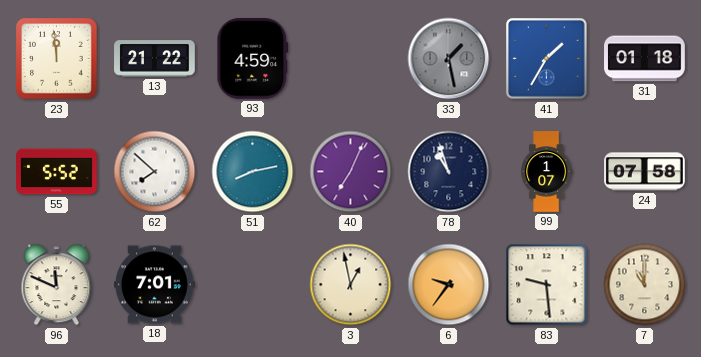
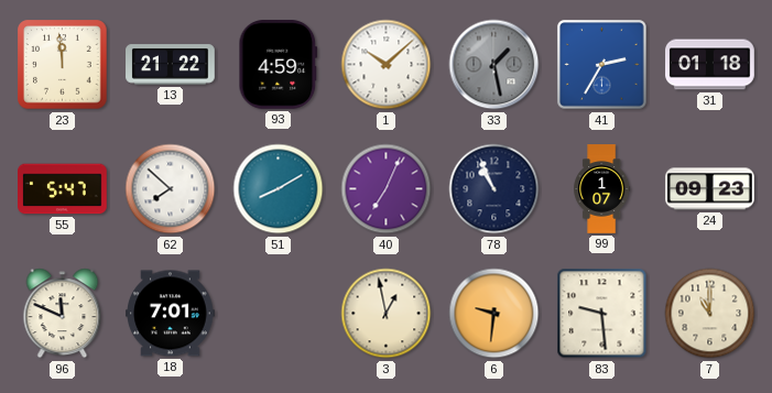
1: none -> 10:08 (387, 65)
41: 1:35 -> 2:35 (602, 65)
55: 5:52 -> 5:47 (63, 189)
51: 8:13 -> 8:10 (279, 189)
78: 10:57 -> 10:56 (494, 189)
24: 07:58 -> 09:23 (710, 189)
6: 9:36 -> 9:31 (494, 314)
